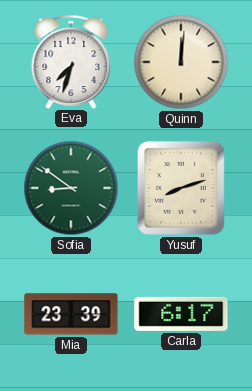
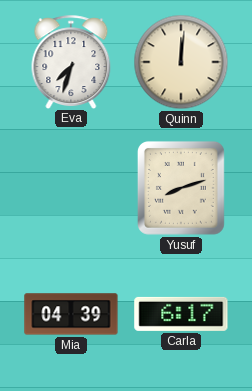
Sofia: 8:51 -> none (71, 188)
Mia: 23:39 -> 04:39 (71, 314)
